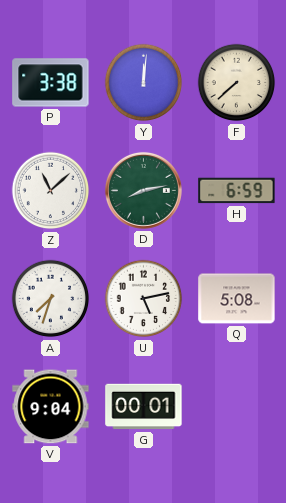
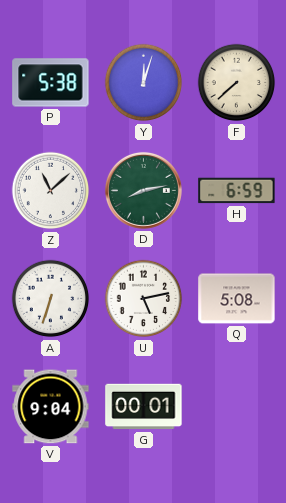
P: 3:38 -> 5:38 (51, 83)
Y: 12:01 -> 12:03 (144, 83)
A: 7:33 -> 6:33 (51, 299)
